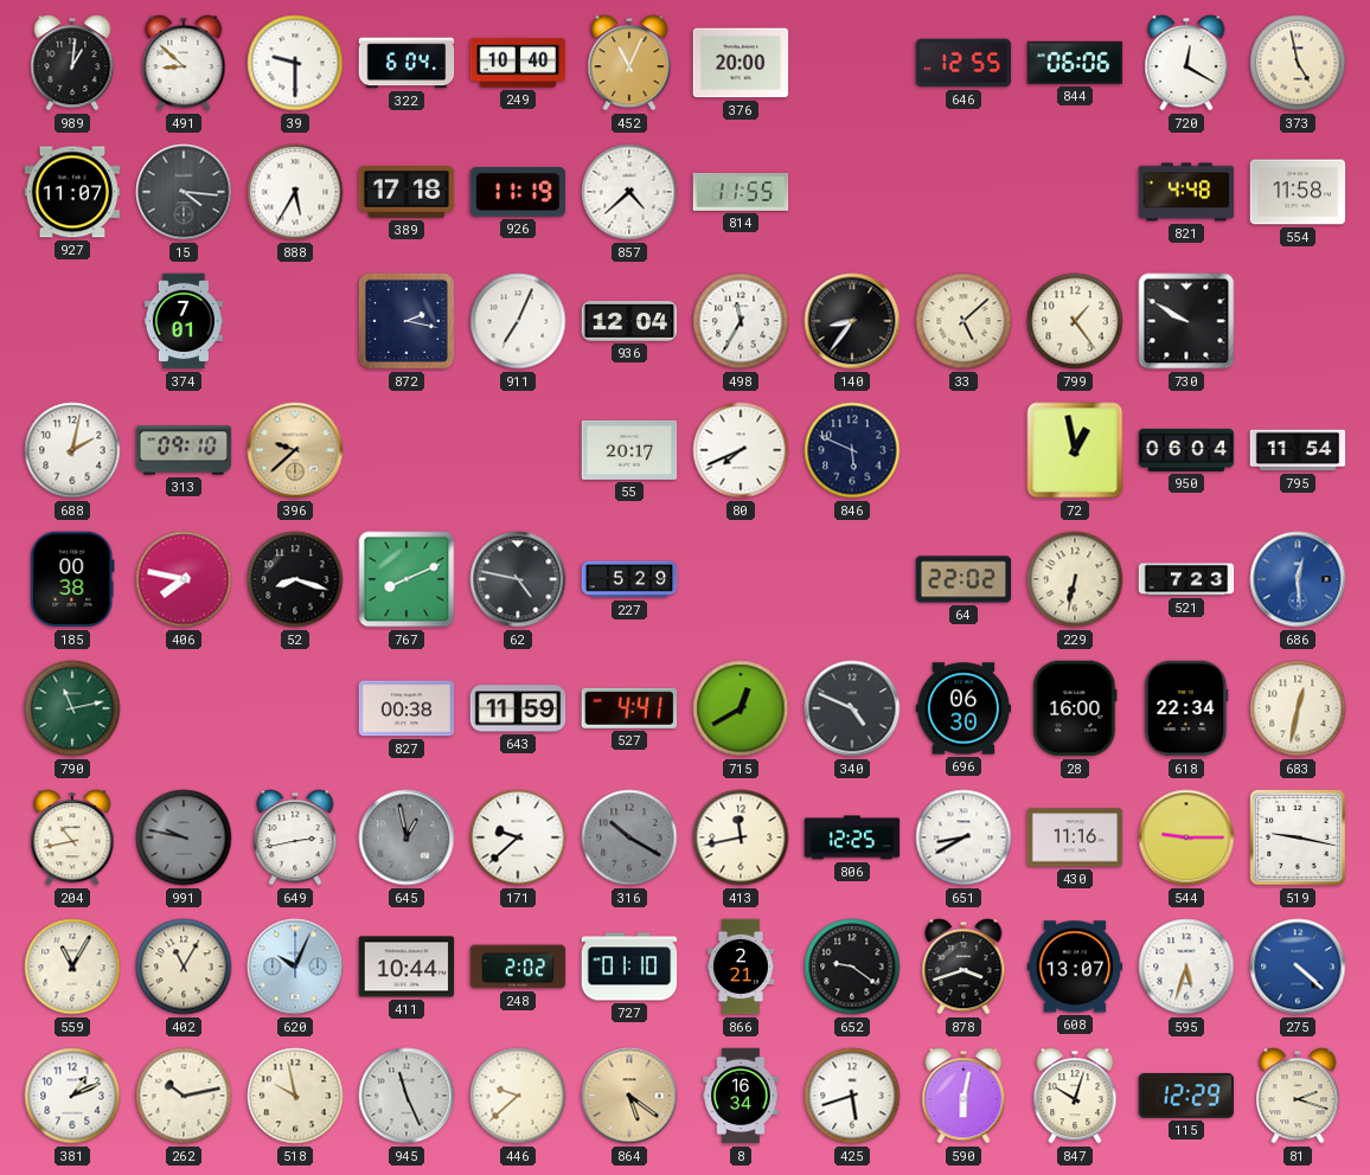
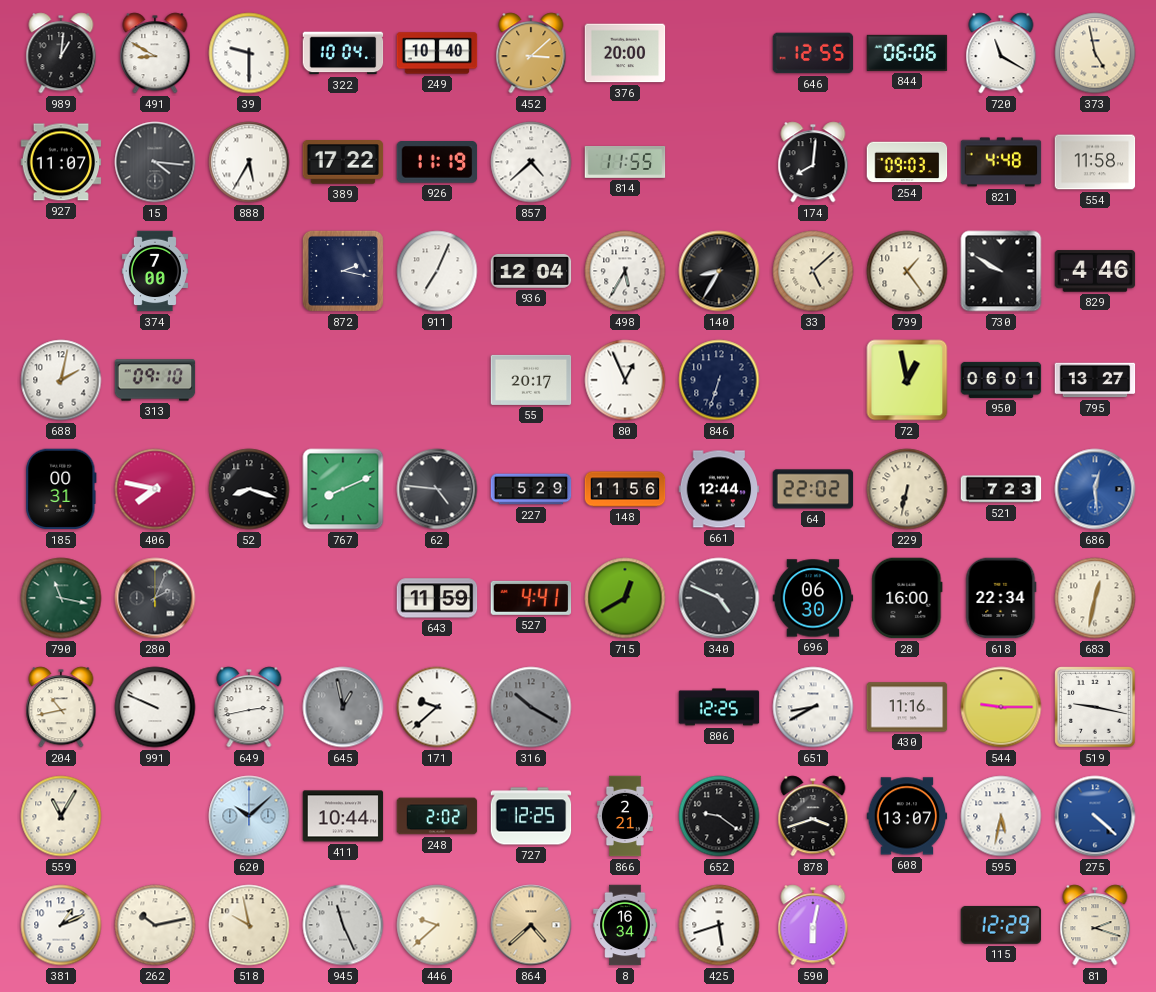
491: 8:52 -> 8:50 (155, 53)
322: 6:04 -> 10:04 (343, 53)
452: 11:04 -> 3:08 (531, 53)
720: 12:20 -> 11:20 (1001, 53)
389: 17:18 -> 17:22 (343, 163)
174: none -> 8:01 (813, 162)
254: none -> 09:03 (907, 162)
374: 7:01 -> 7:00 (155, 271)
498: 11:35 -> 5:35 (625, 271)
140: 8:36 -> 8:35 (719, 271)
829: none -> 4:46 (1095, 271)
396: 9:38 -> none (295, 450)
80: 7:41 -> 12:56 (625, 380)
846: 5:49 -> 6:33 (719, 380)
950: 06:04 -> 06:01 (1001, 380)
795: 11:54 -> 13:27 (1095, 380)
185: 00:38 -> 00:31 (61, 489)
62: 4:47 -> 4:46 (437, 489)
148: none -> 11:56 (625, 489)
661: none -> 12:44 (719, 489)
790: 11:13 -> 11:17 (61, 598)
280: none -> 2:04 (155, 598)
827: 00:38 -> none (406, 708)
991: 9:47 -> 9:49 (155, 707)
991 dial: grey -> white (155, 707)
413: 11:43 -> none (741, 837)
402: 11:05 -> none (184, 967)
620: 10:04 -> 10:08 (249, 816)
727: 01:10 -> 12:25 (531, 816)
595: 5:33 -> 5:32 (1001, 816)
864: 5:21 -> 4:38 (531, 925)
847: 10:03 -> none (1075, 1096)
